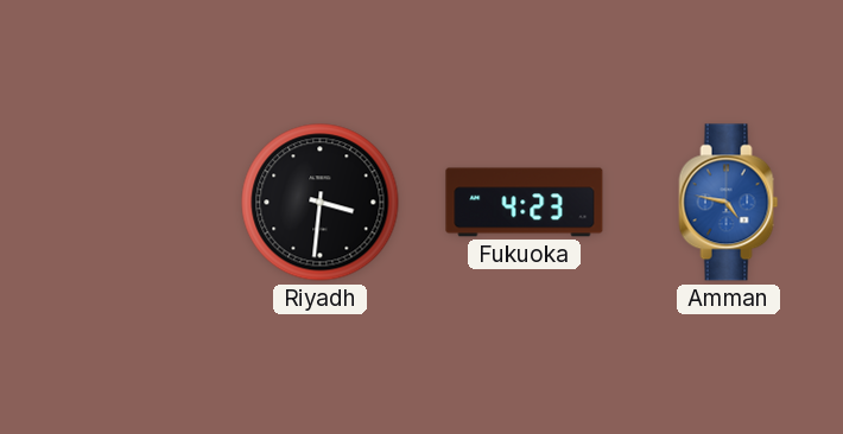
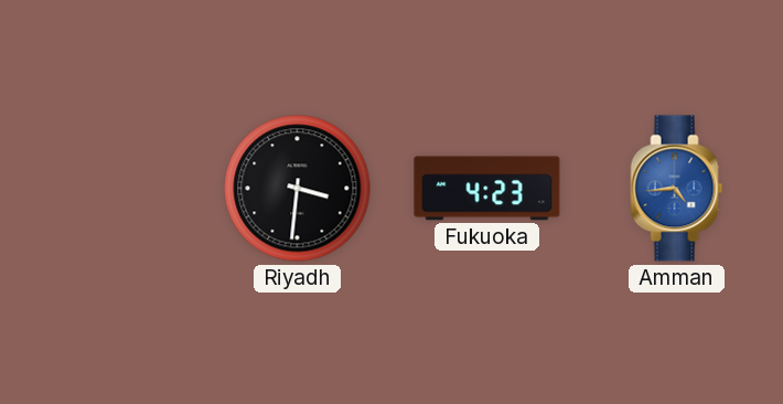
Amman: 4:47 -> 4:44 (677, 189)
